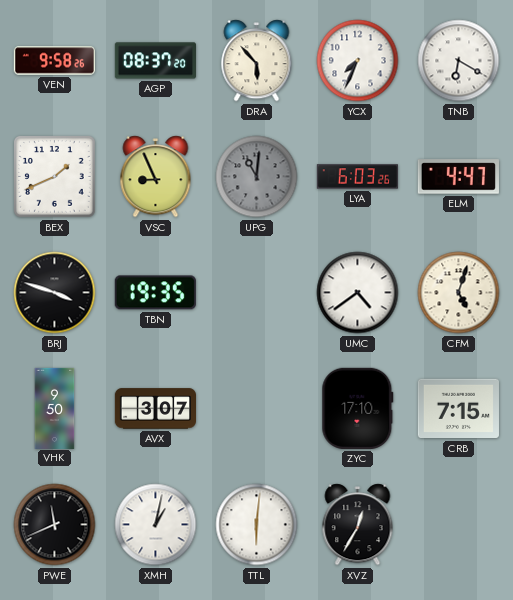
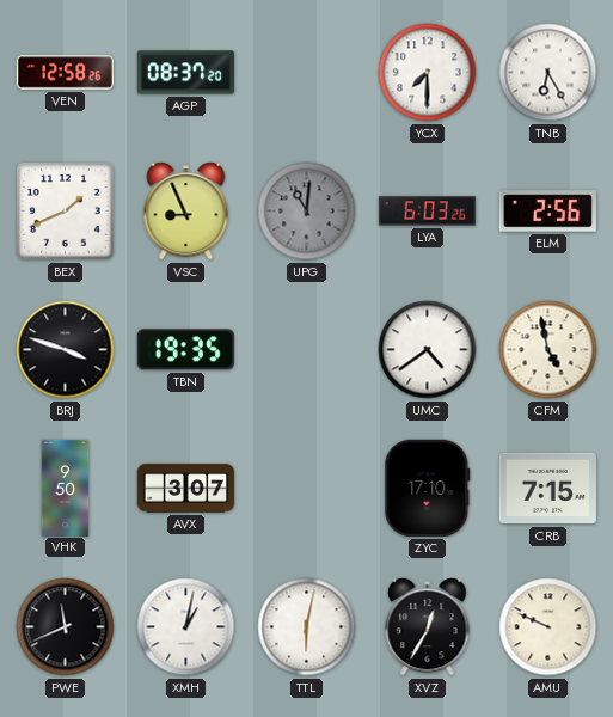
VEN: 9:58 -> 12:58 (65, 73)
DRA: 5:53 -> none (257, 61)
YCX: 7:34 -> 7:30 (428, 73)
TNB: 6:20 -> 6:25 (548, 73)
ELM: 4:47 -> 2:56 (547, 212)
CFM: 5:03 -> 4:58 (548, 350)
TTL: 6:01 -> 6:02 (307, 627)
AMU: none -> 9:49 (548, 627)
